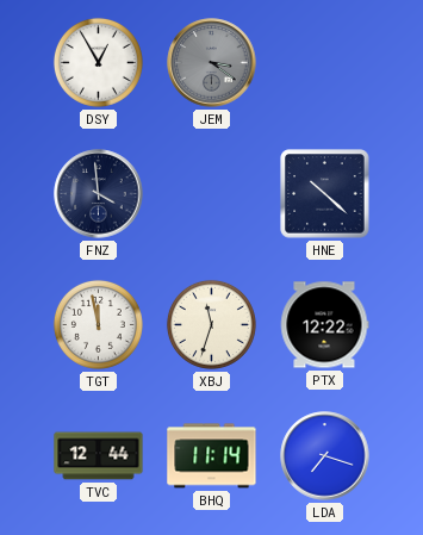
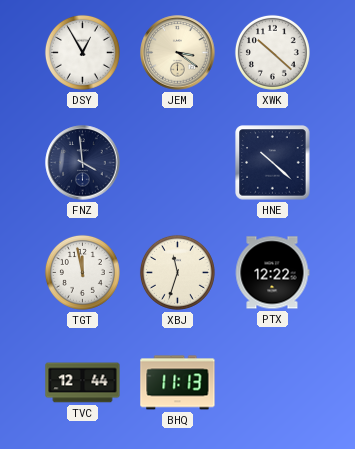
JEM dial: grey -> cream (178, 53)
XWK: none -> 10:22 (272, 52)
BHQ: 11:14 -> 11:13 (178, 383)
LDA: 7:18 -> none (325, 456)
